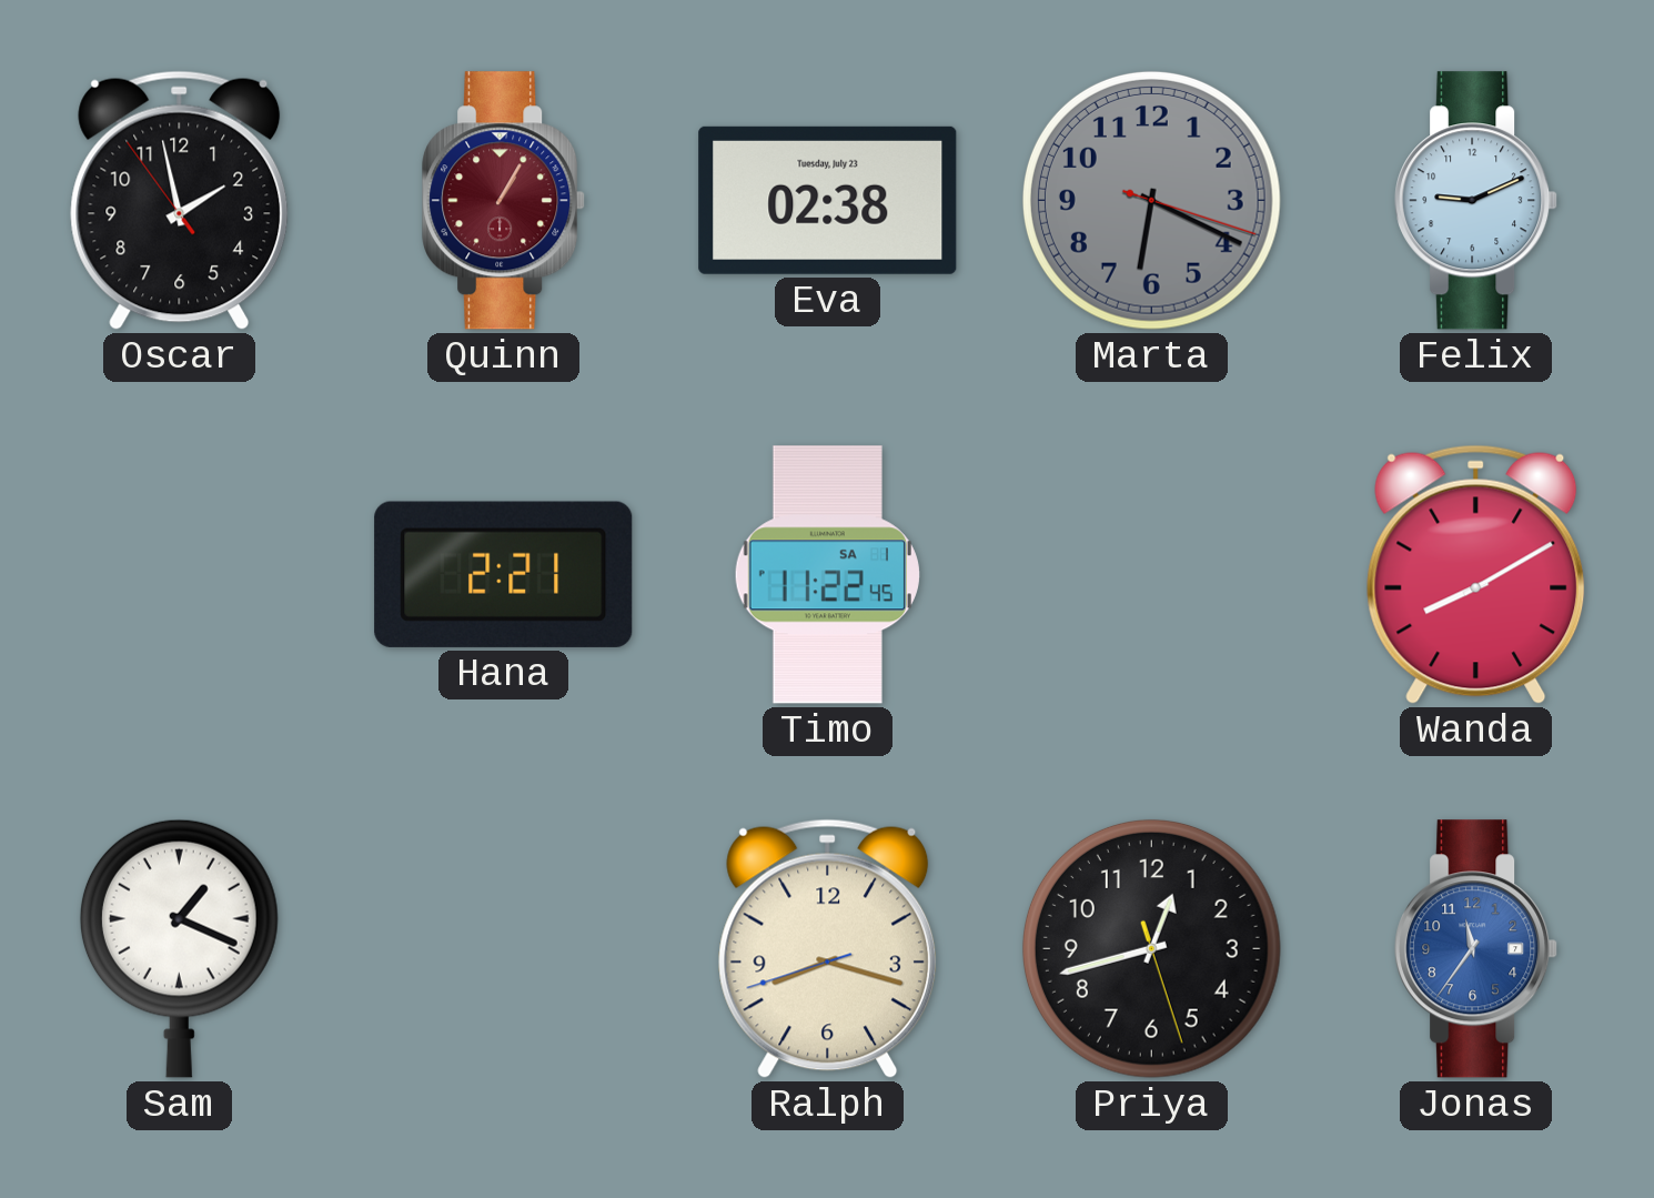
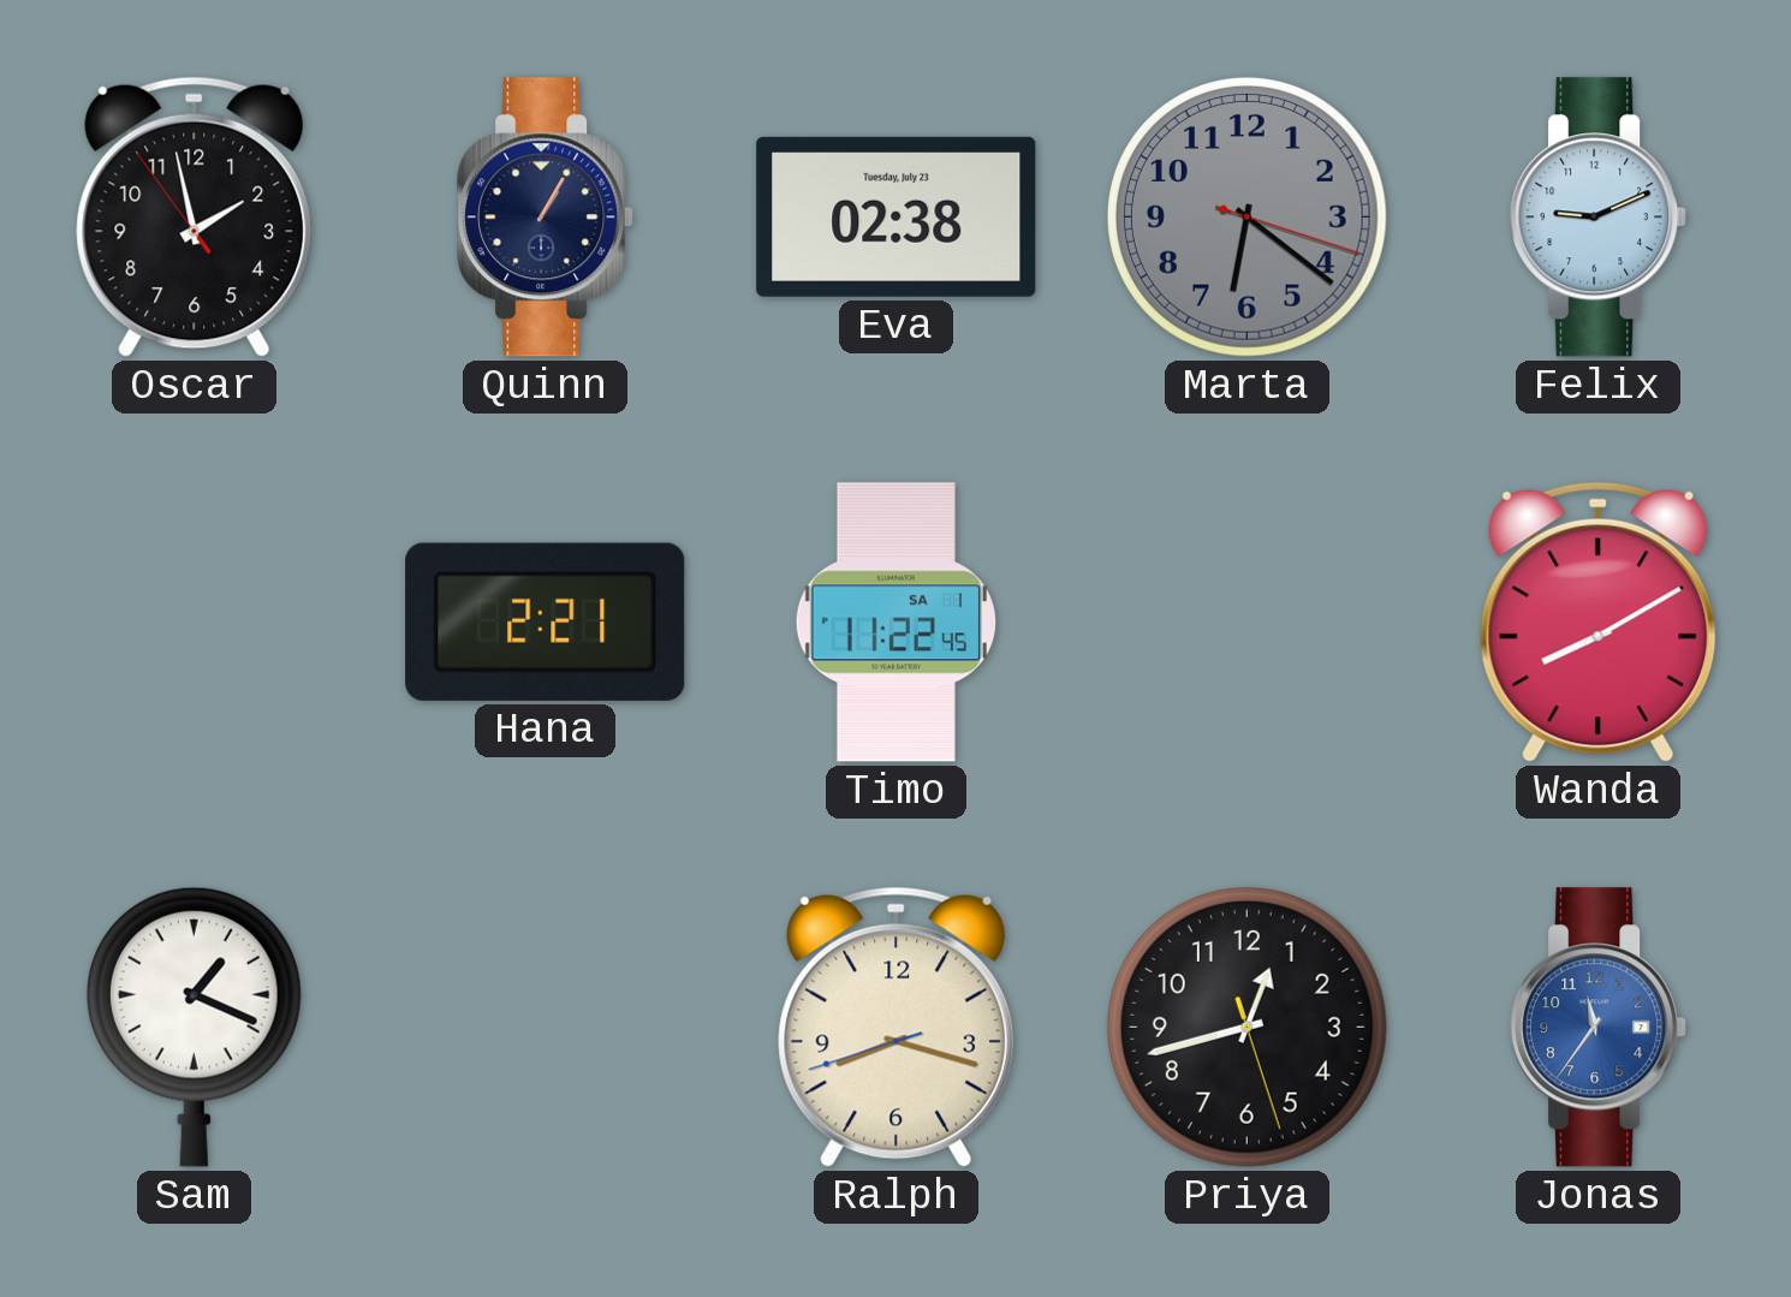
Quinn dial: burgundy -> navy (546, 218)
Marta: 6:19 -> 6:21 (1246, 216)
